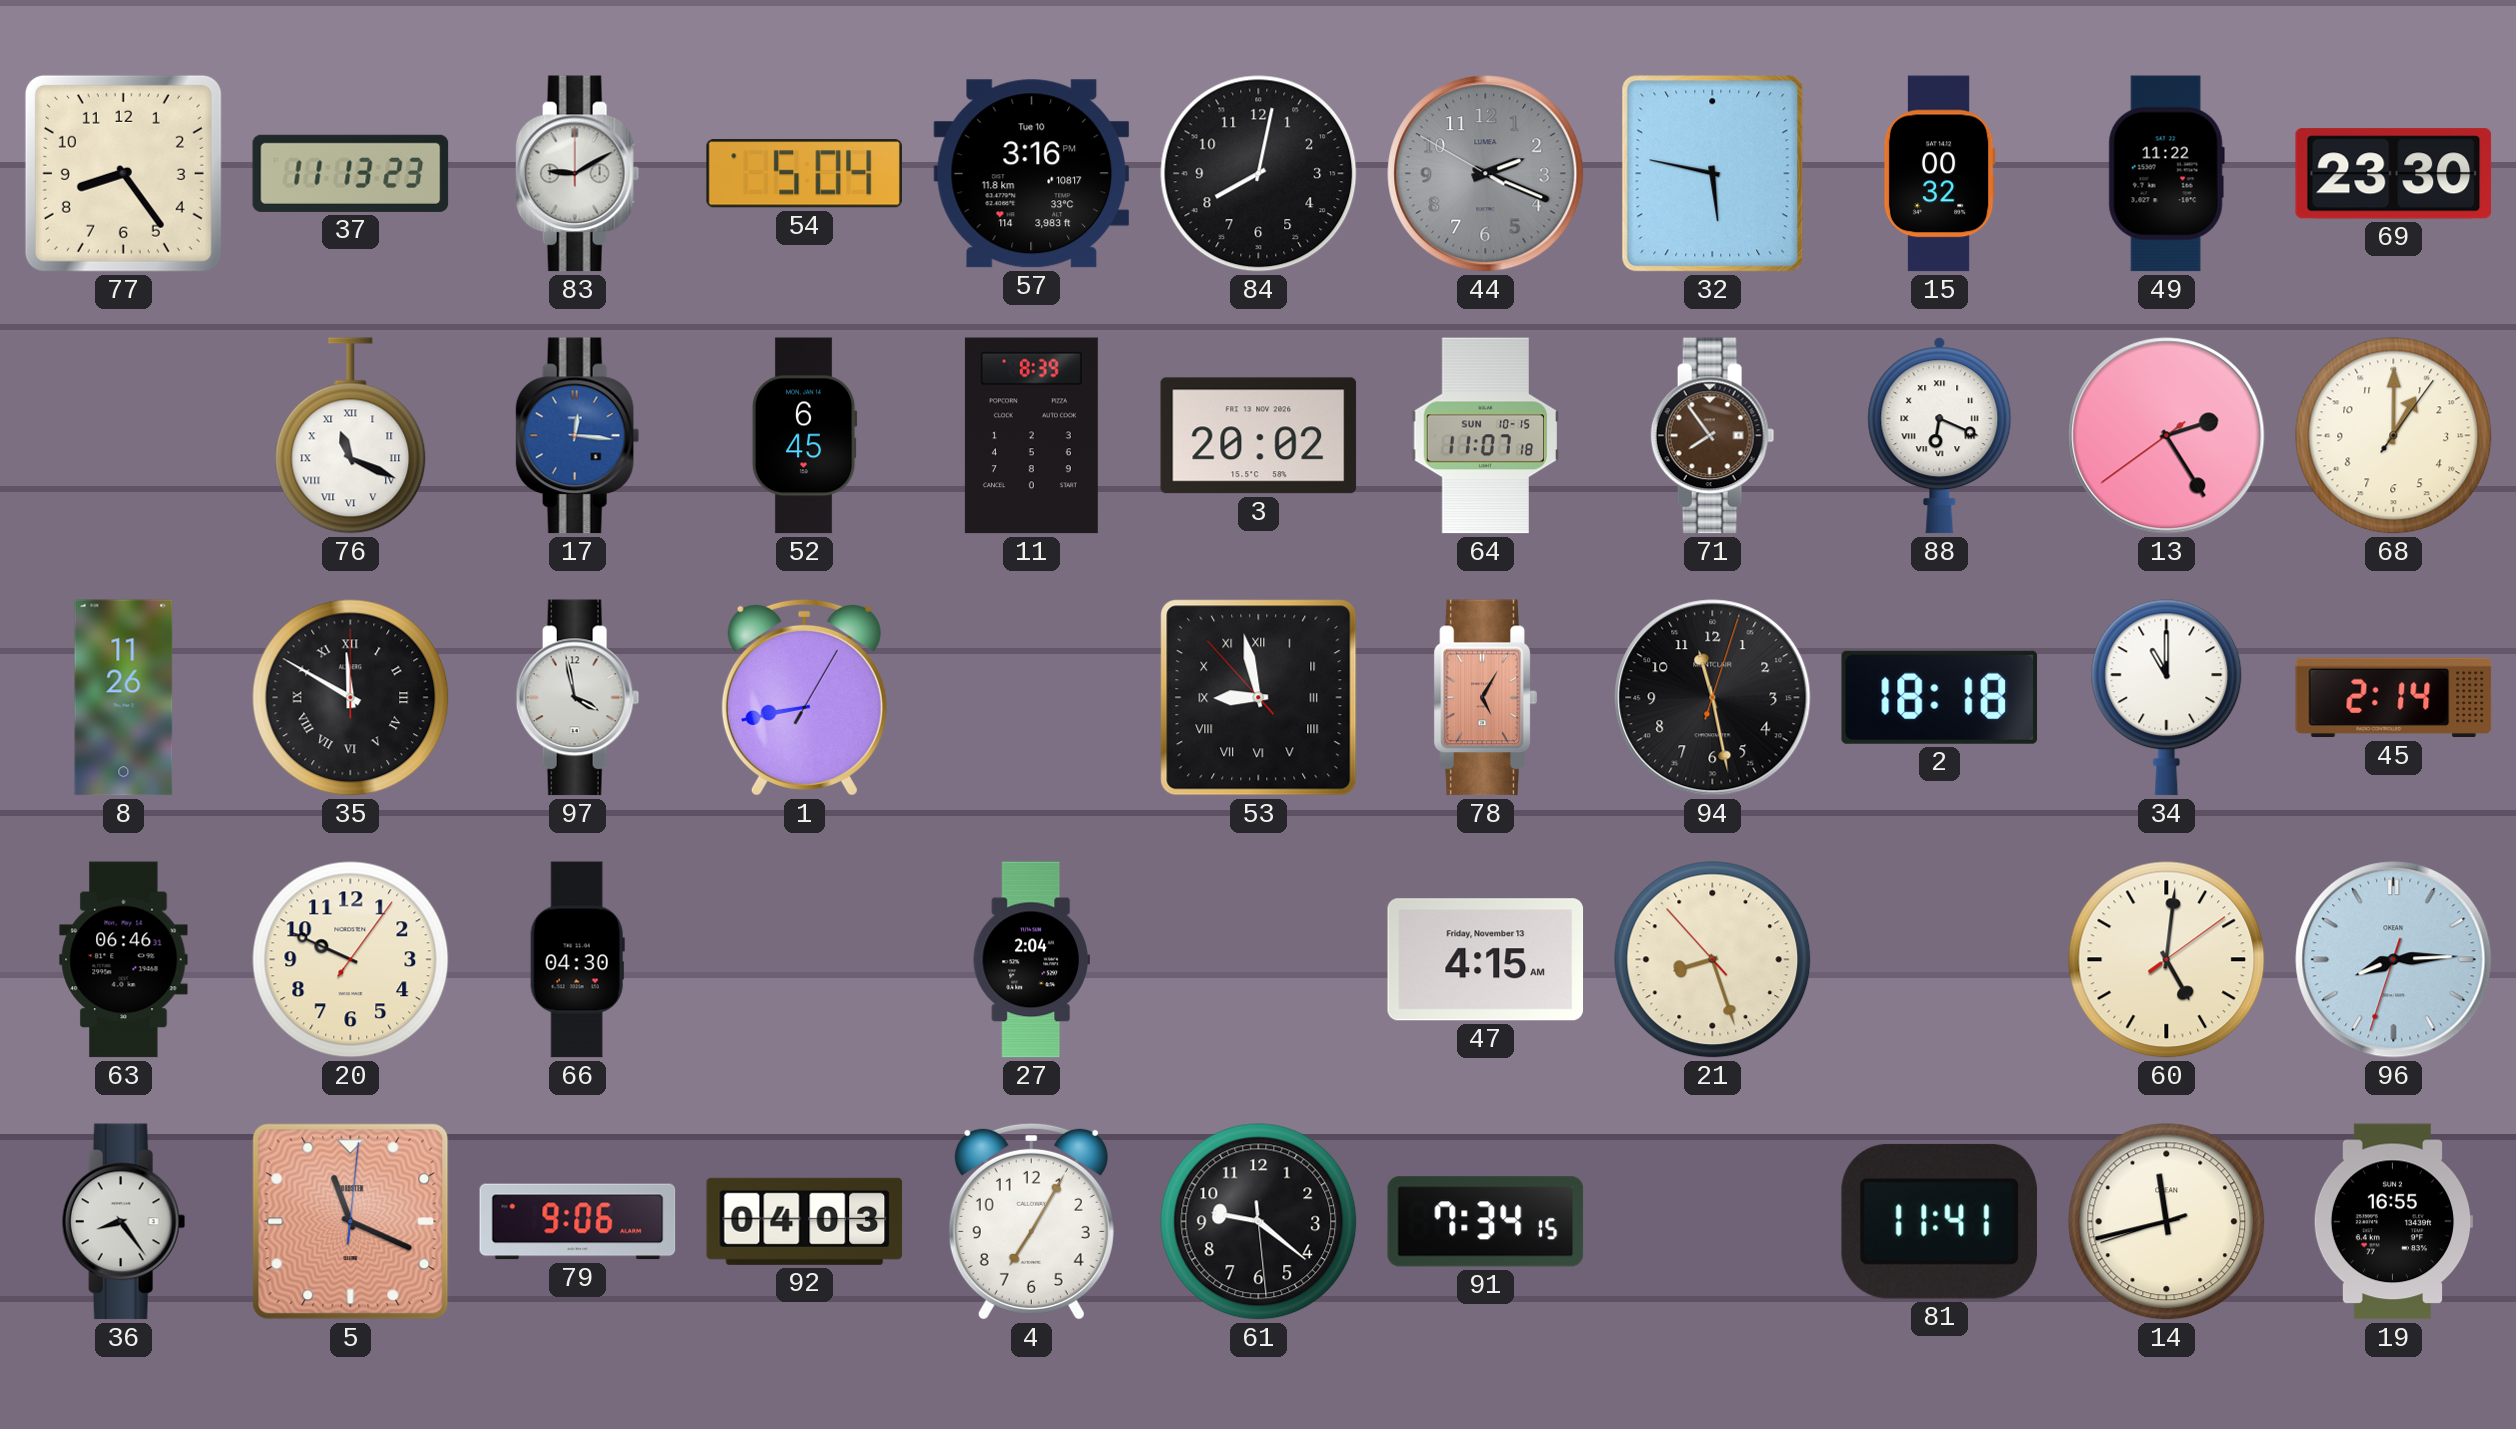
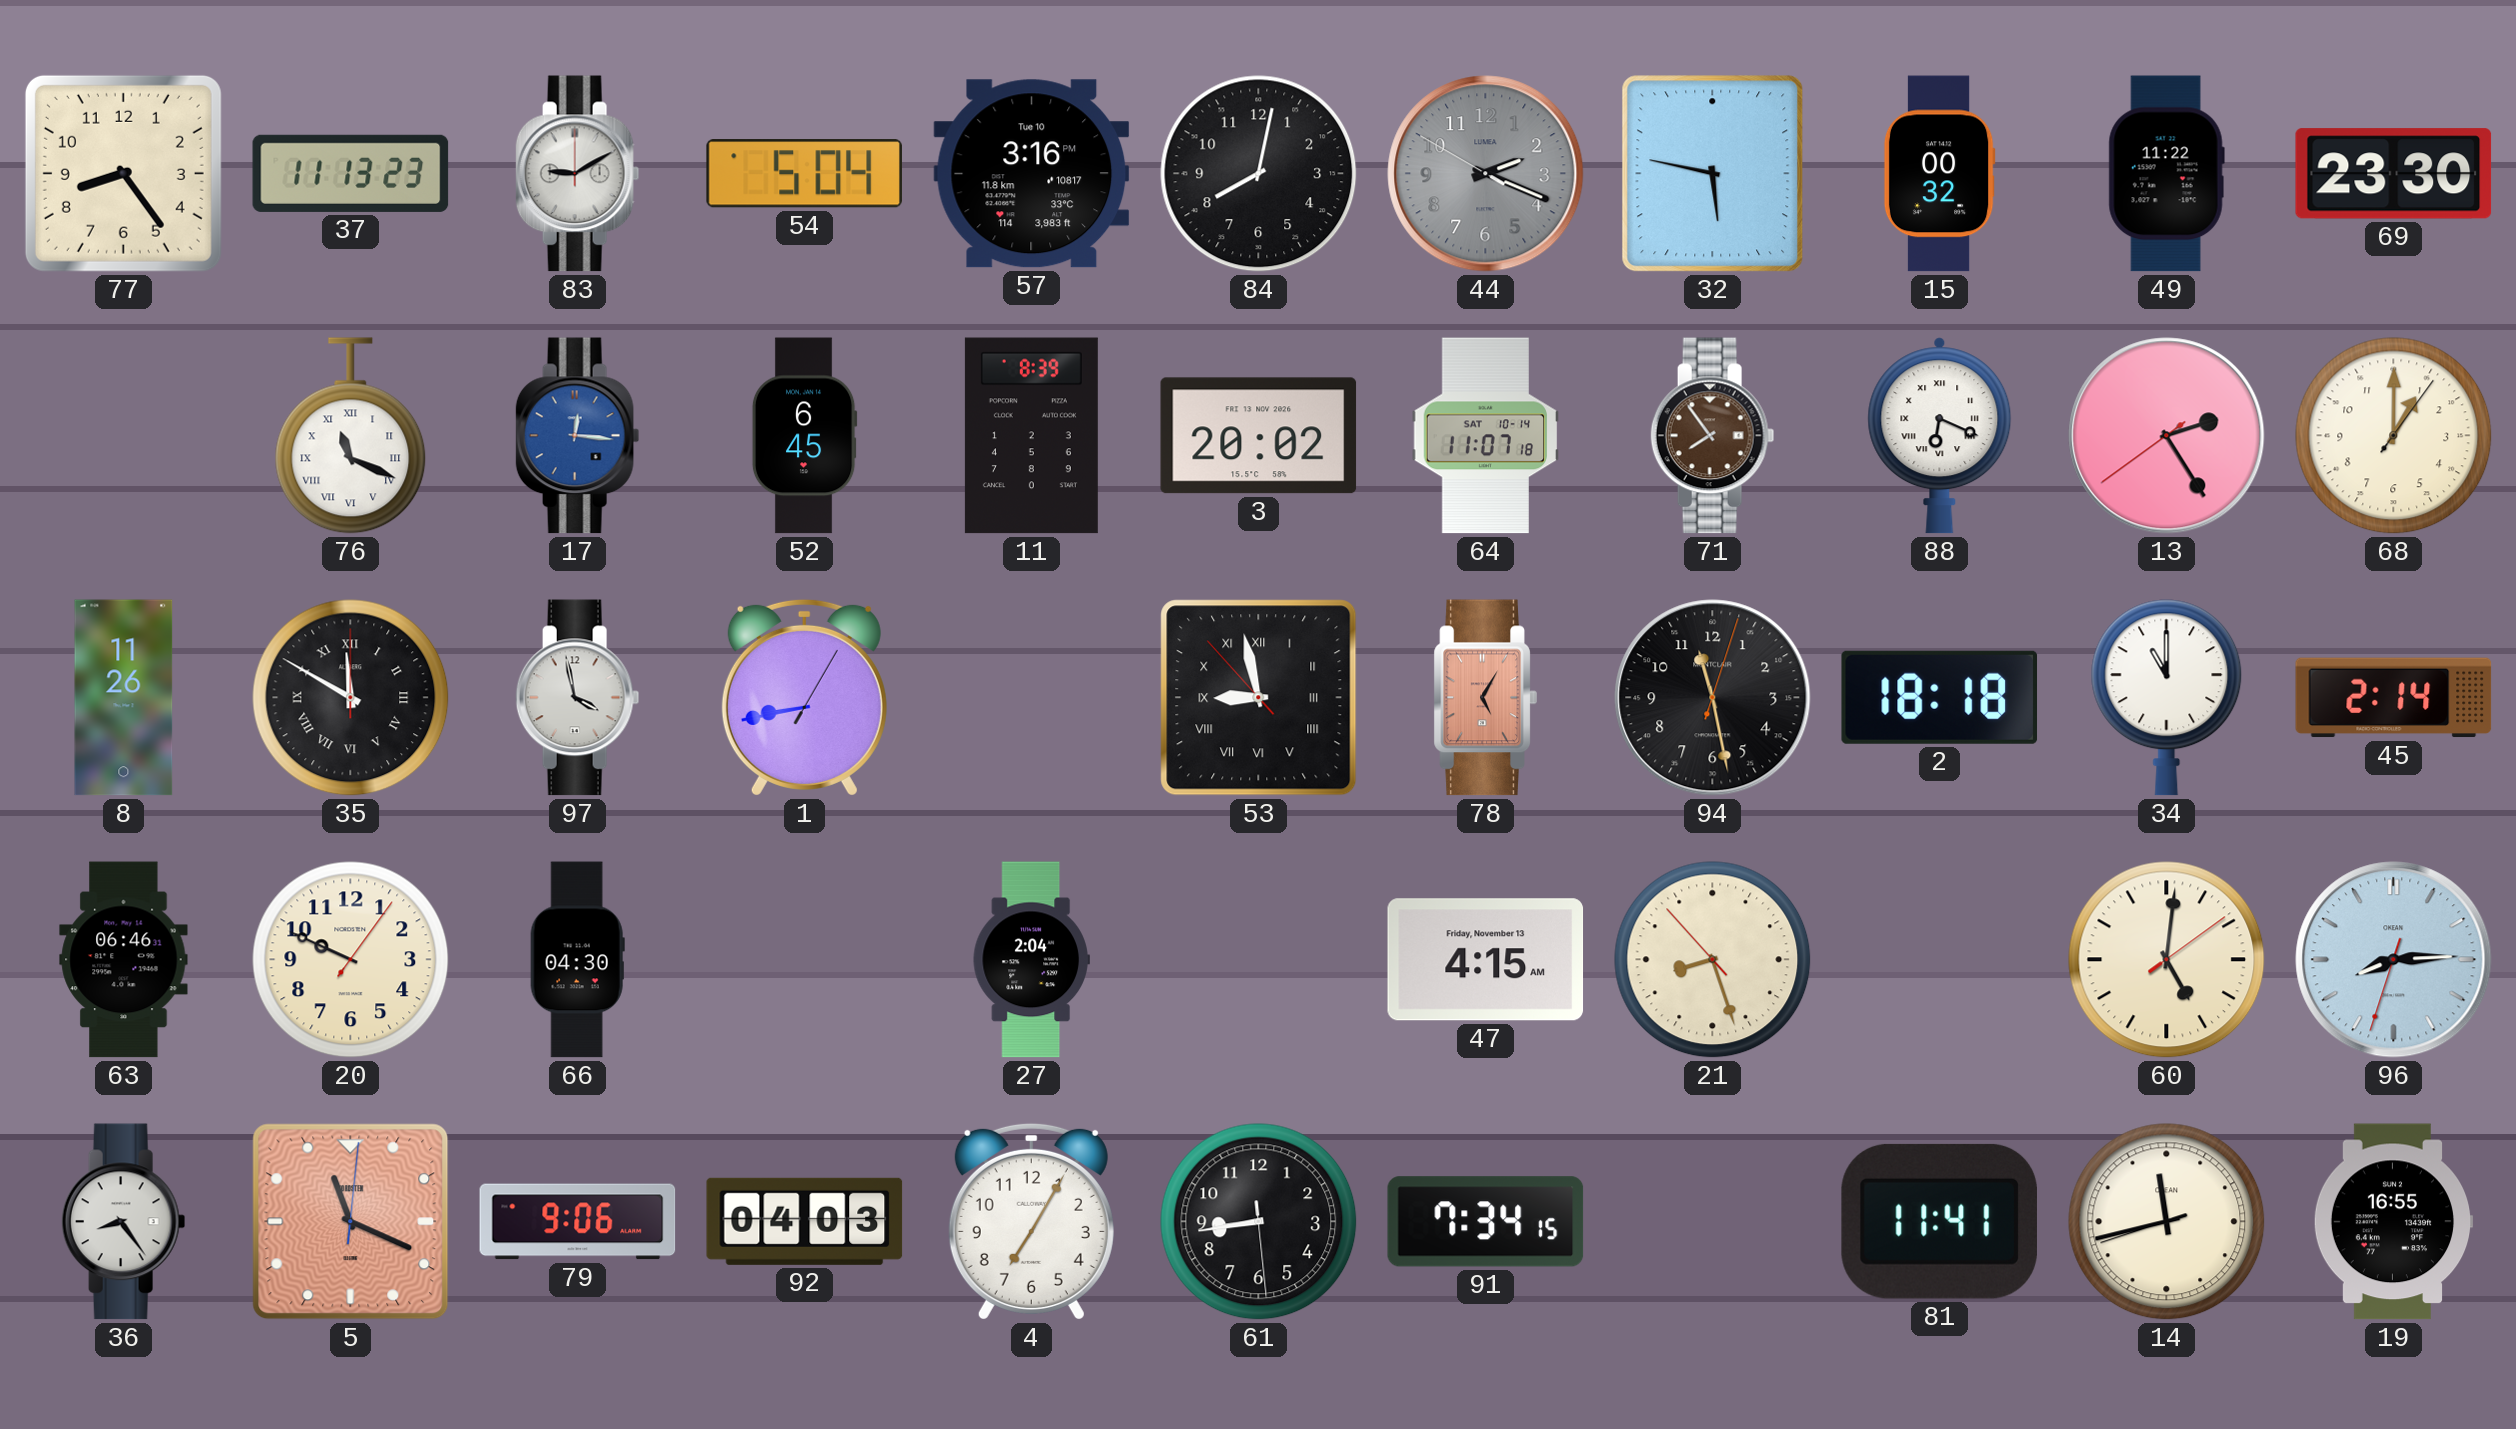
64 date: SUN 10-15 -> SAT 10-14 (1486, 436)
61: 9:21 -> 8:43 (1259, 1222)
